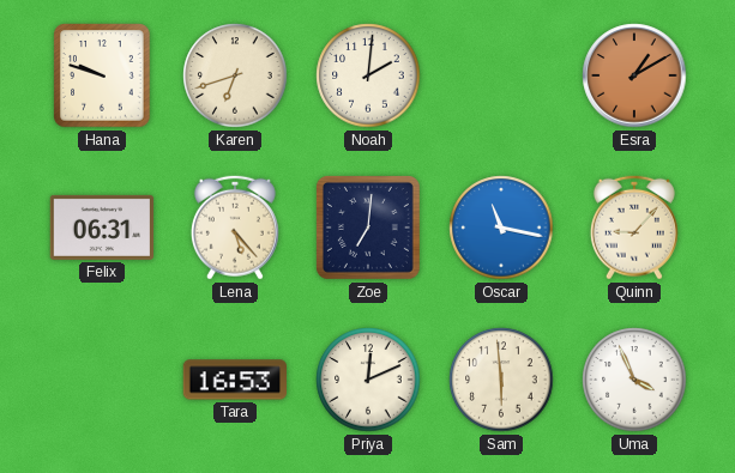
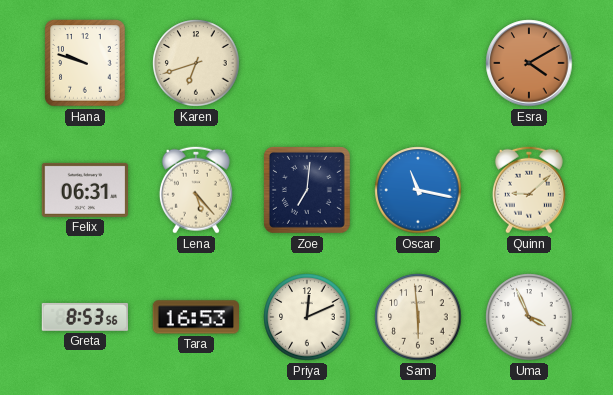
Noah: 2:01 -> none (368, 75)
Esra: 1:10 -> 4:10 (529, 63)
Quinn: 9:07 -> 9:08 (529, 190)
Greta: none -> 8:53 (84, 317)
